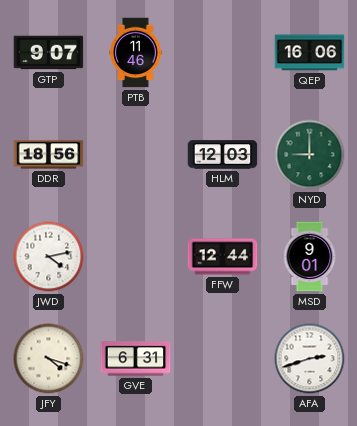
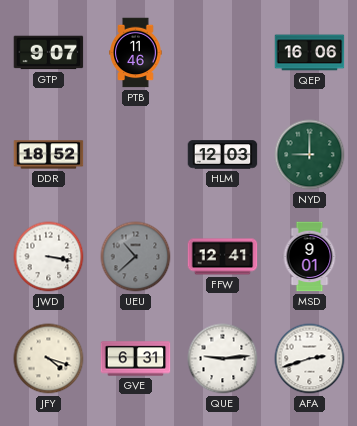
DDR: 18:56 -> 18:52 (49, 155)
JWD: 4:13 -> 3:17 (49, 257)
UEU: none -> 10:38 (136, 257)
FFW: 12:44 -> 12:41 (223, 257)
QUE: none -> 9:14 (223, 359)
